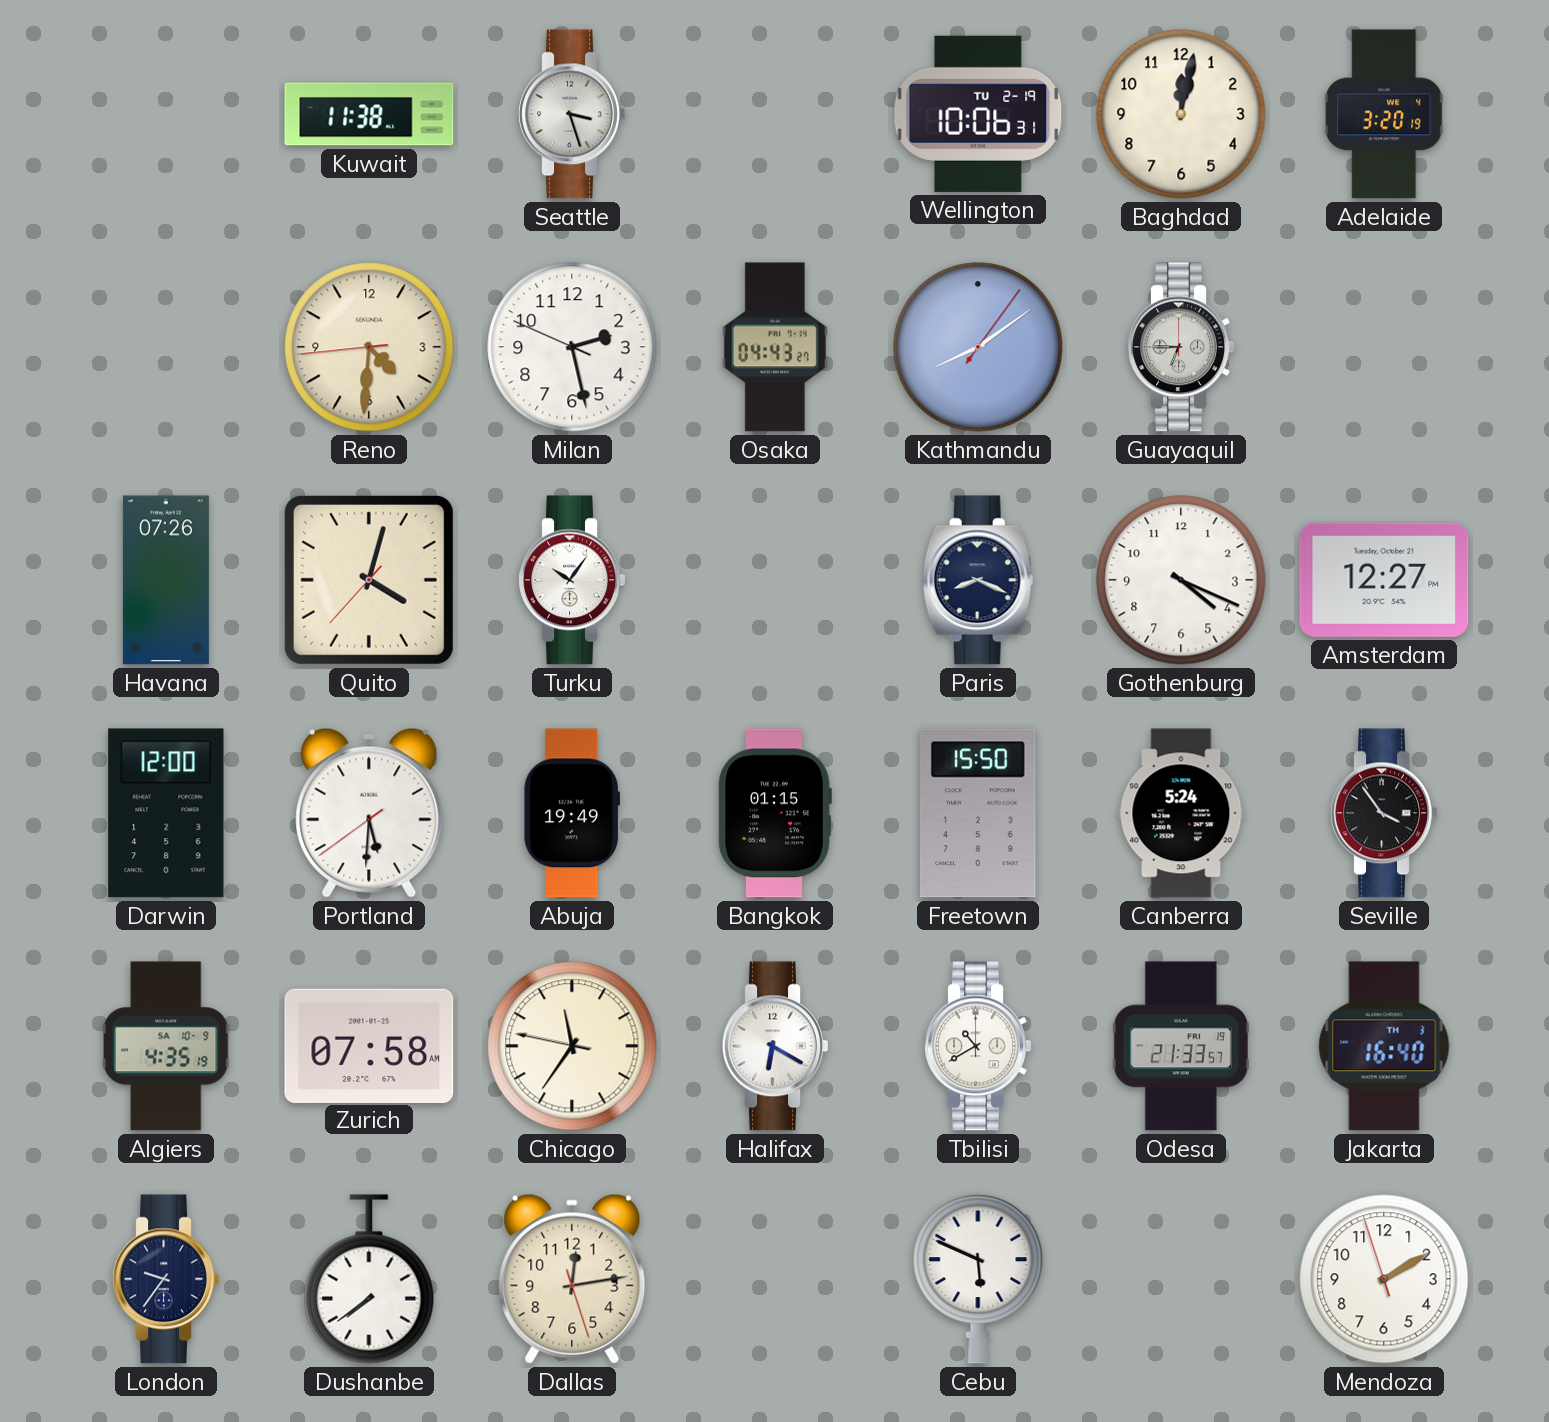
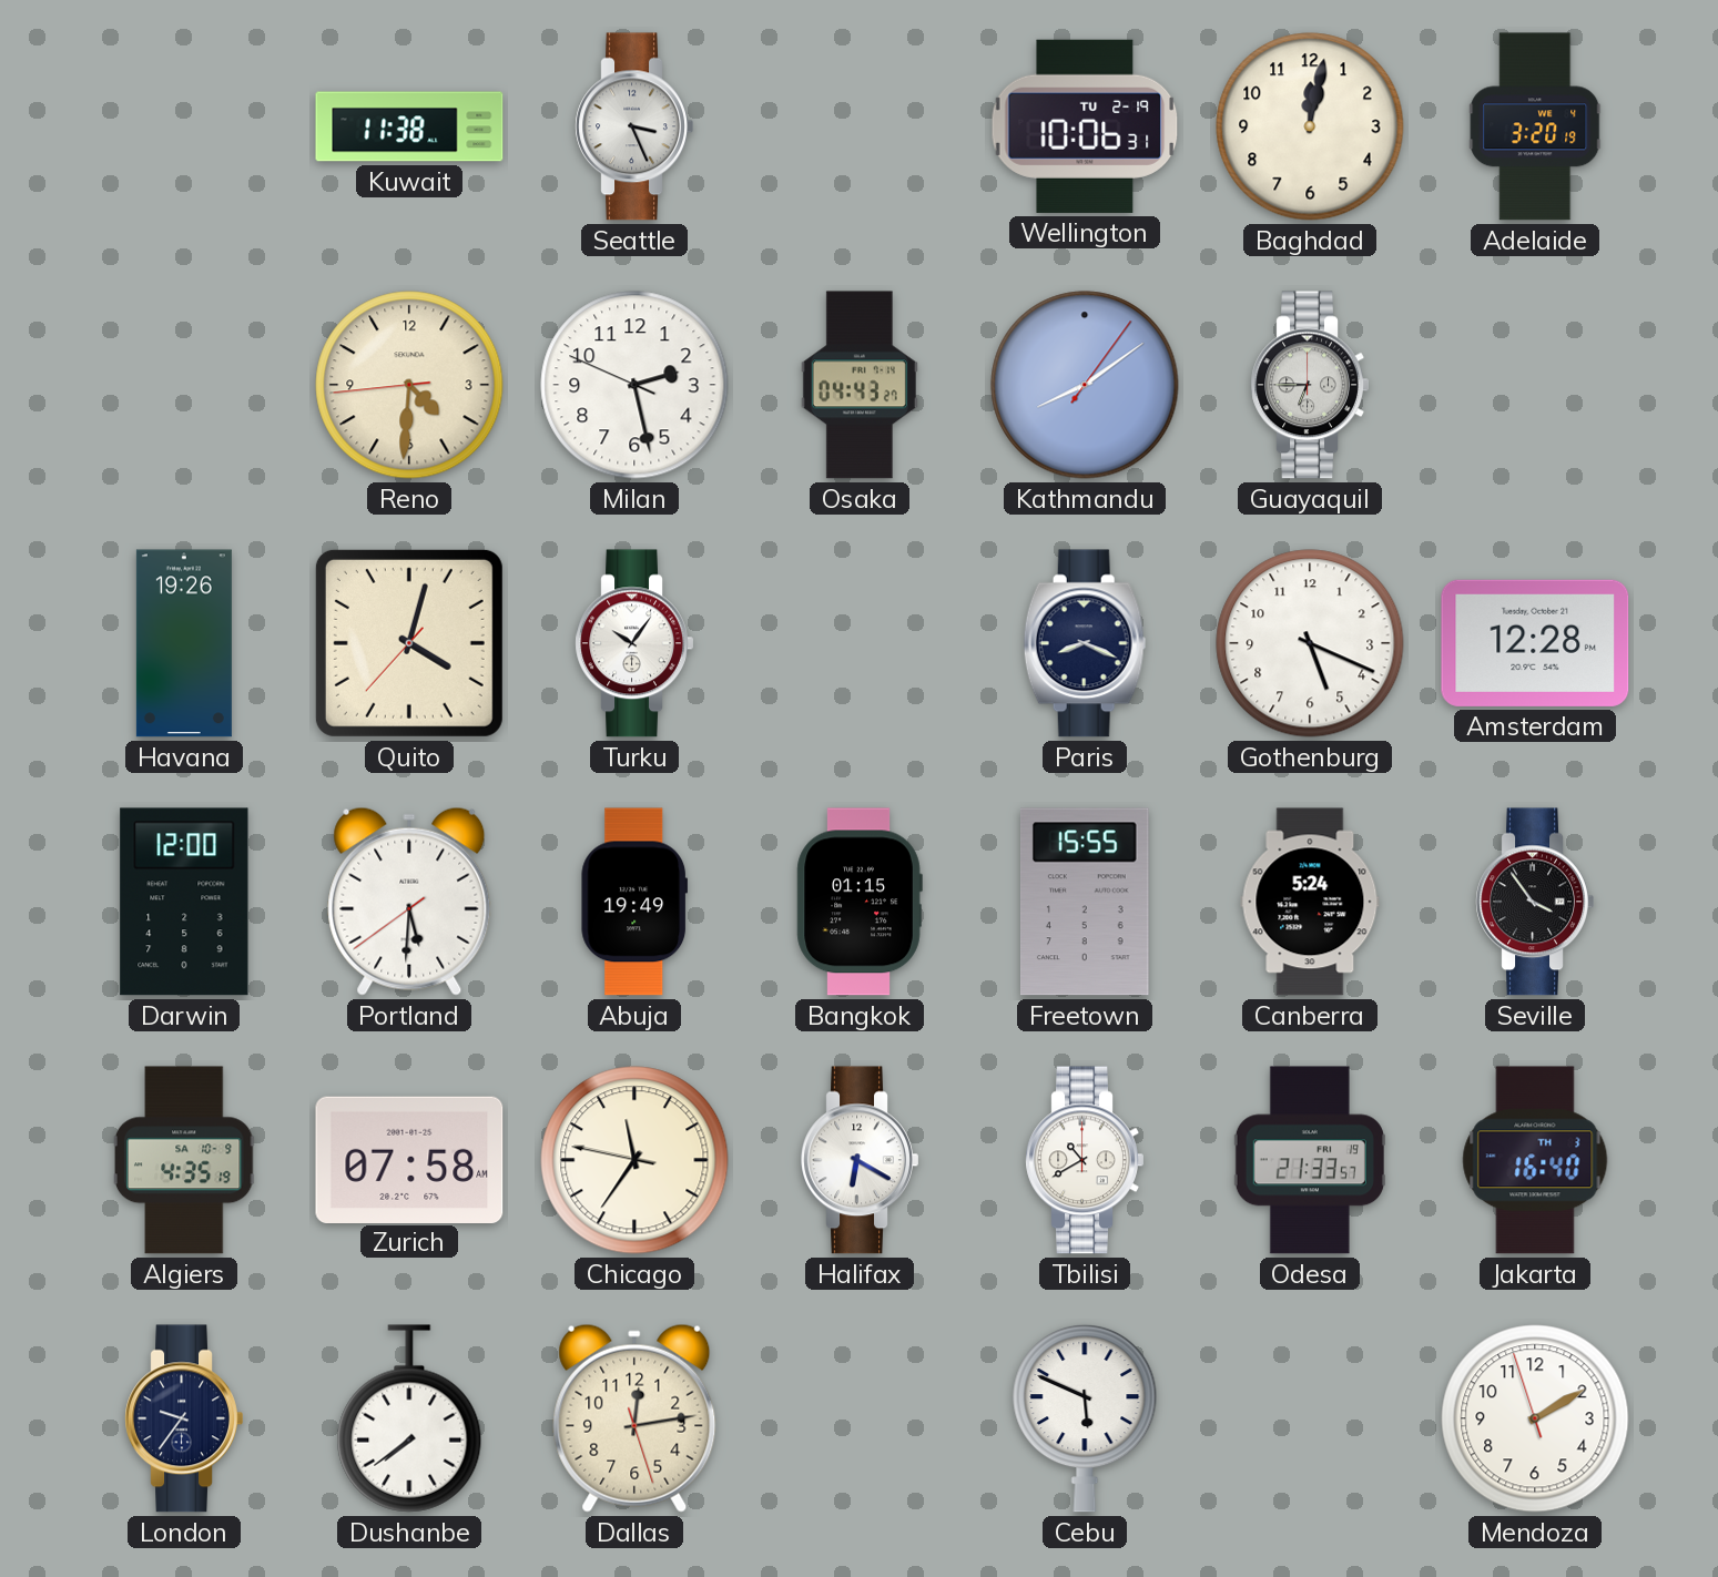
Seattle: 3:27 -> 3:26 (634, 126)
Havana: 07:26 -> 19:26 (184, 643)
Gothenburg: 4:19 -> 5:19 (1310, 643)
Amsterdam: 12:27 -> 12:28 (1535, 643)
Freetown: 15:50 -> 15:55 (1085, 902)
